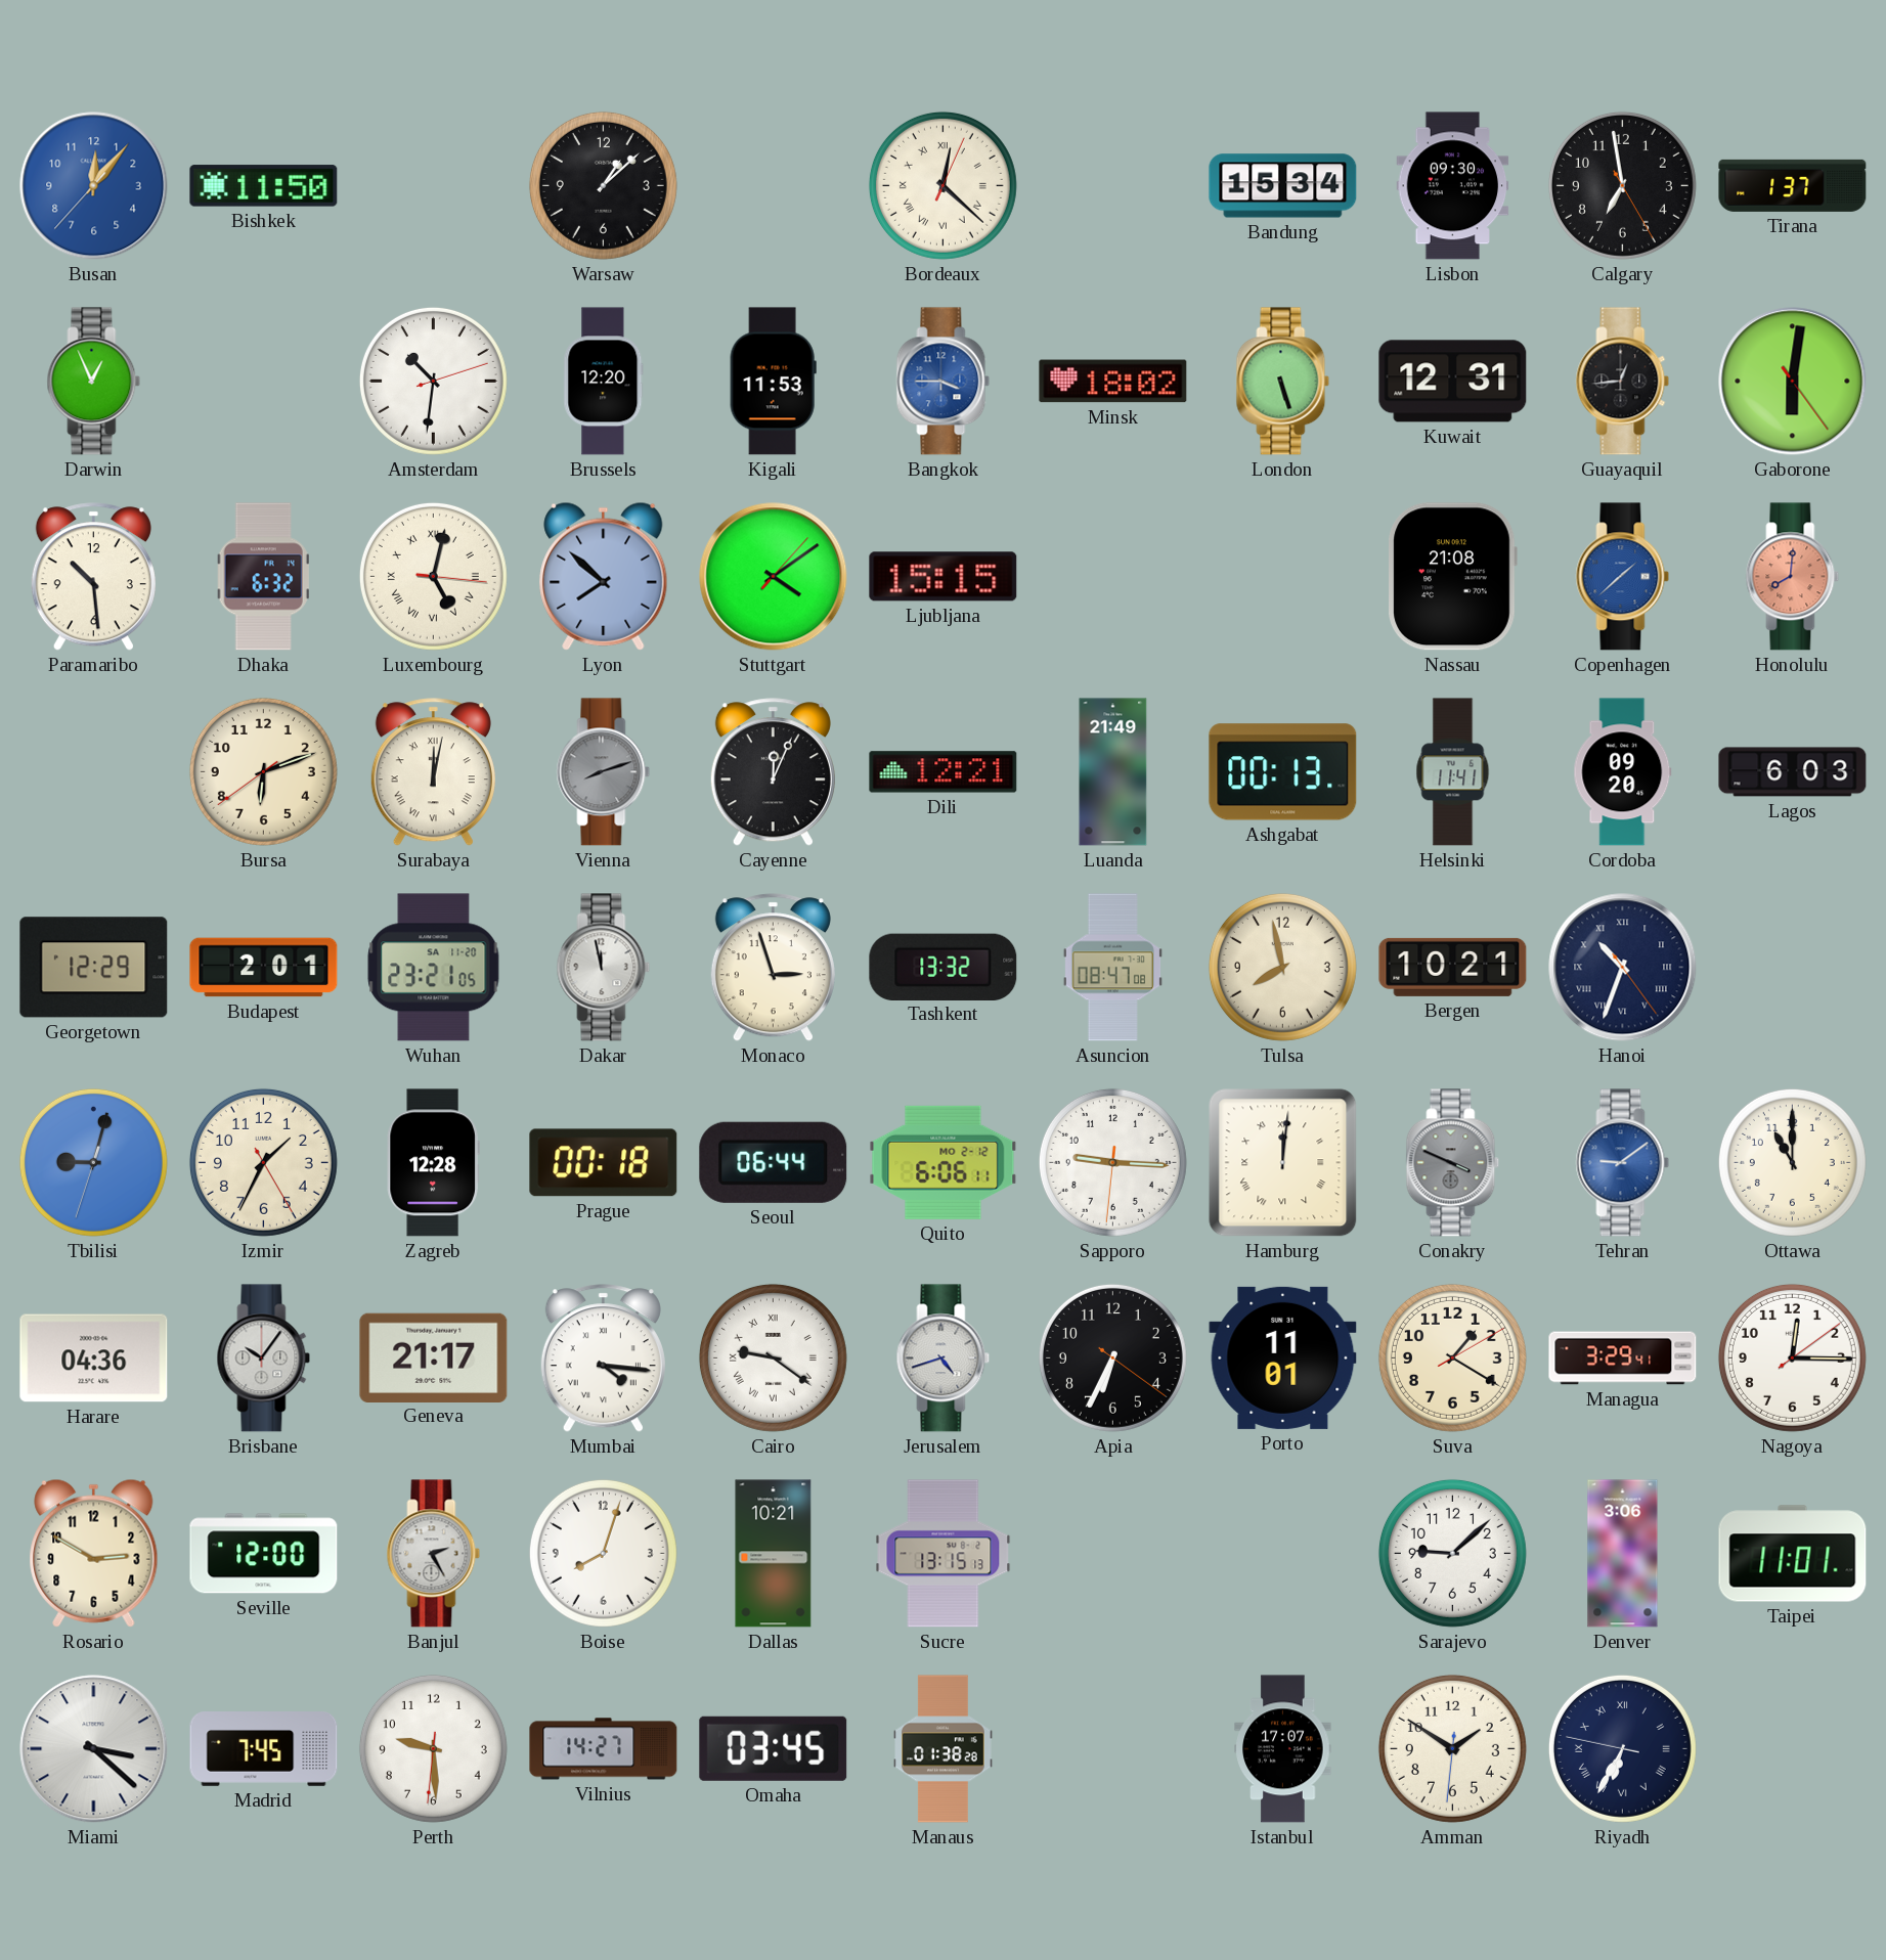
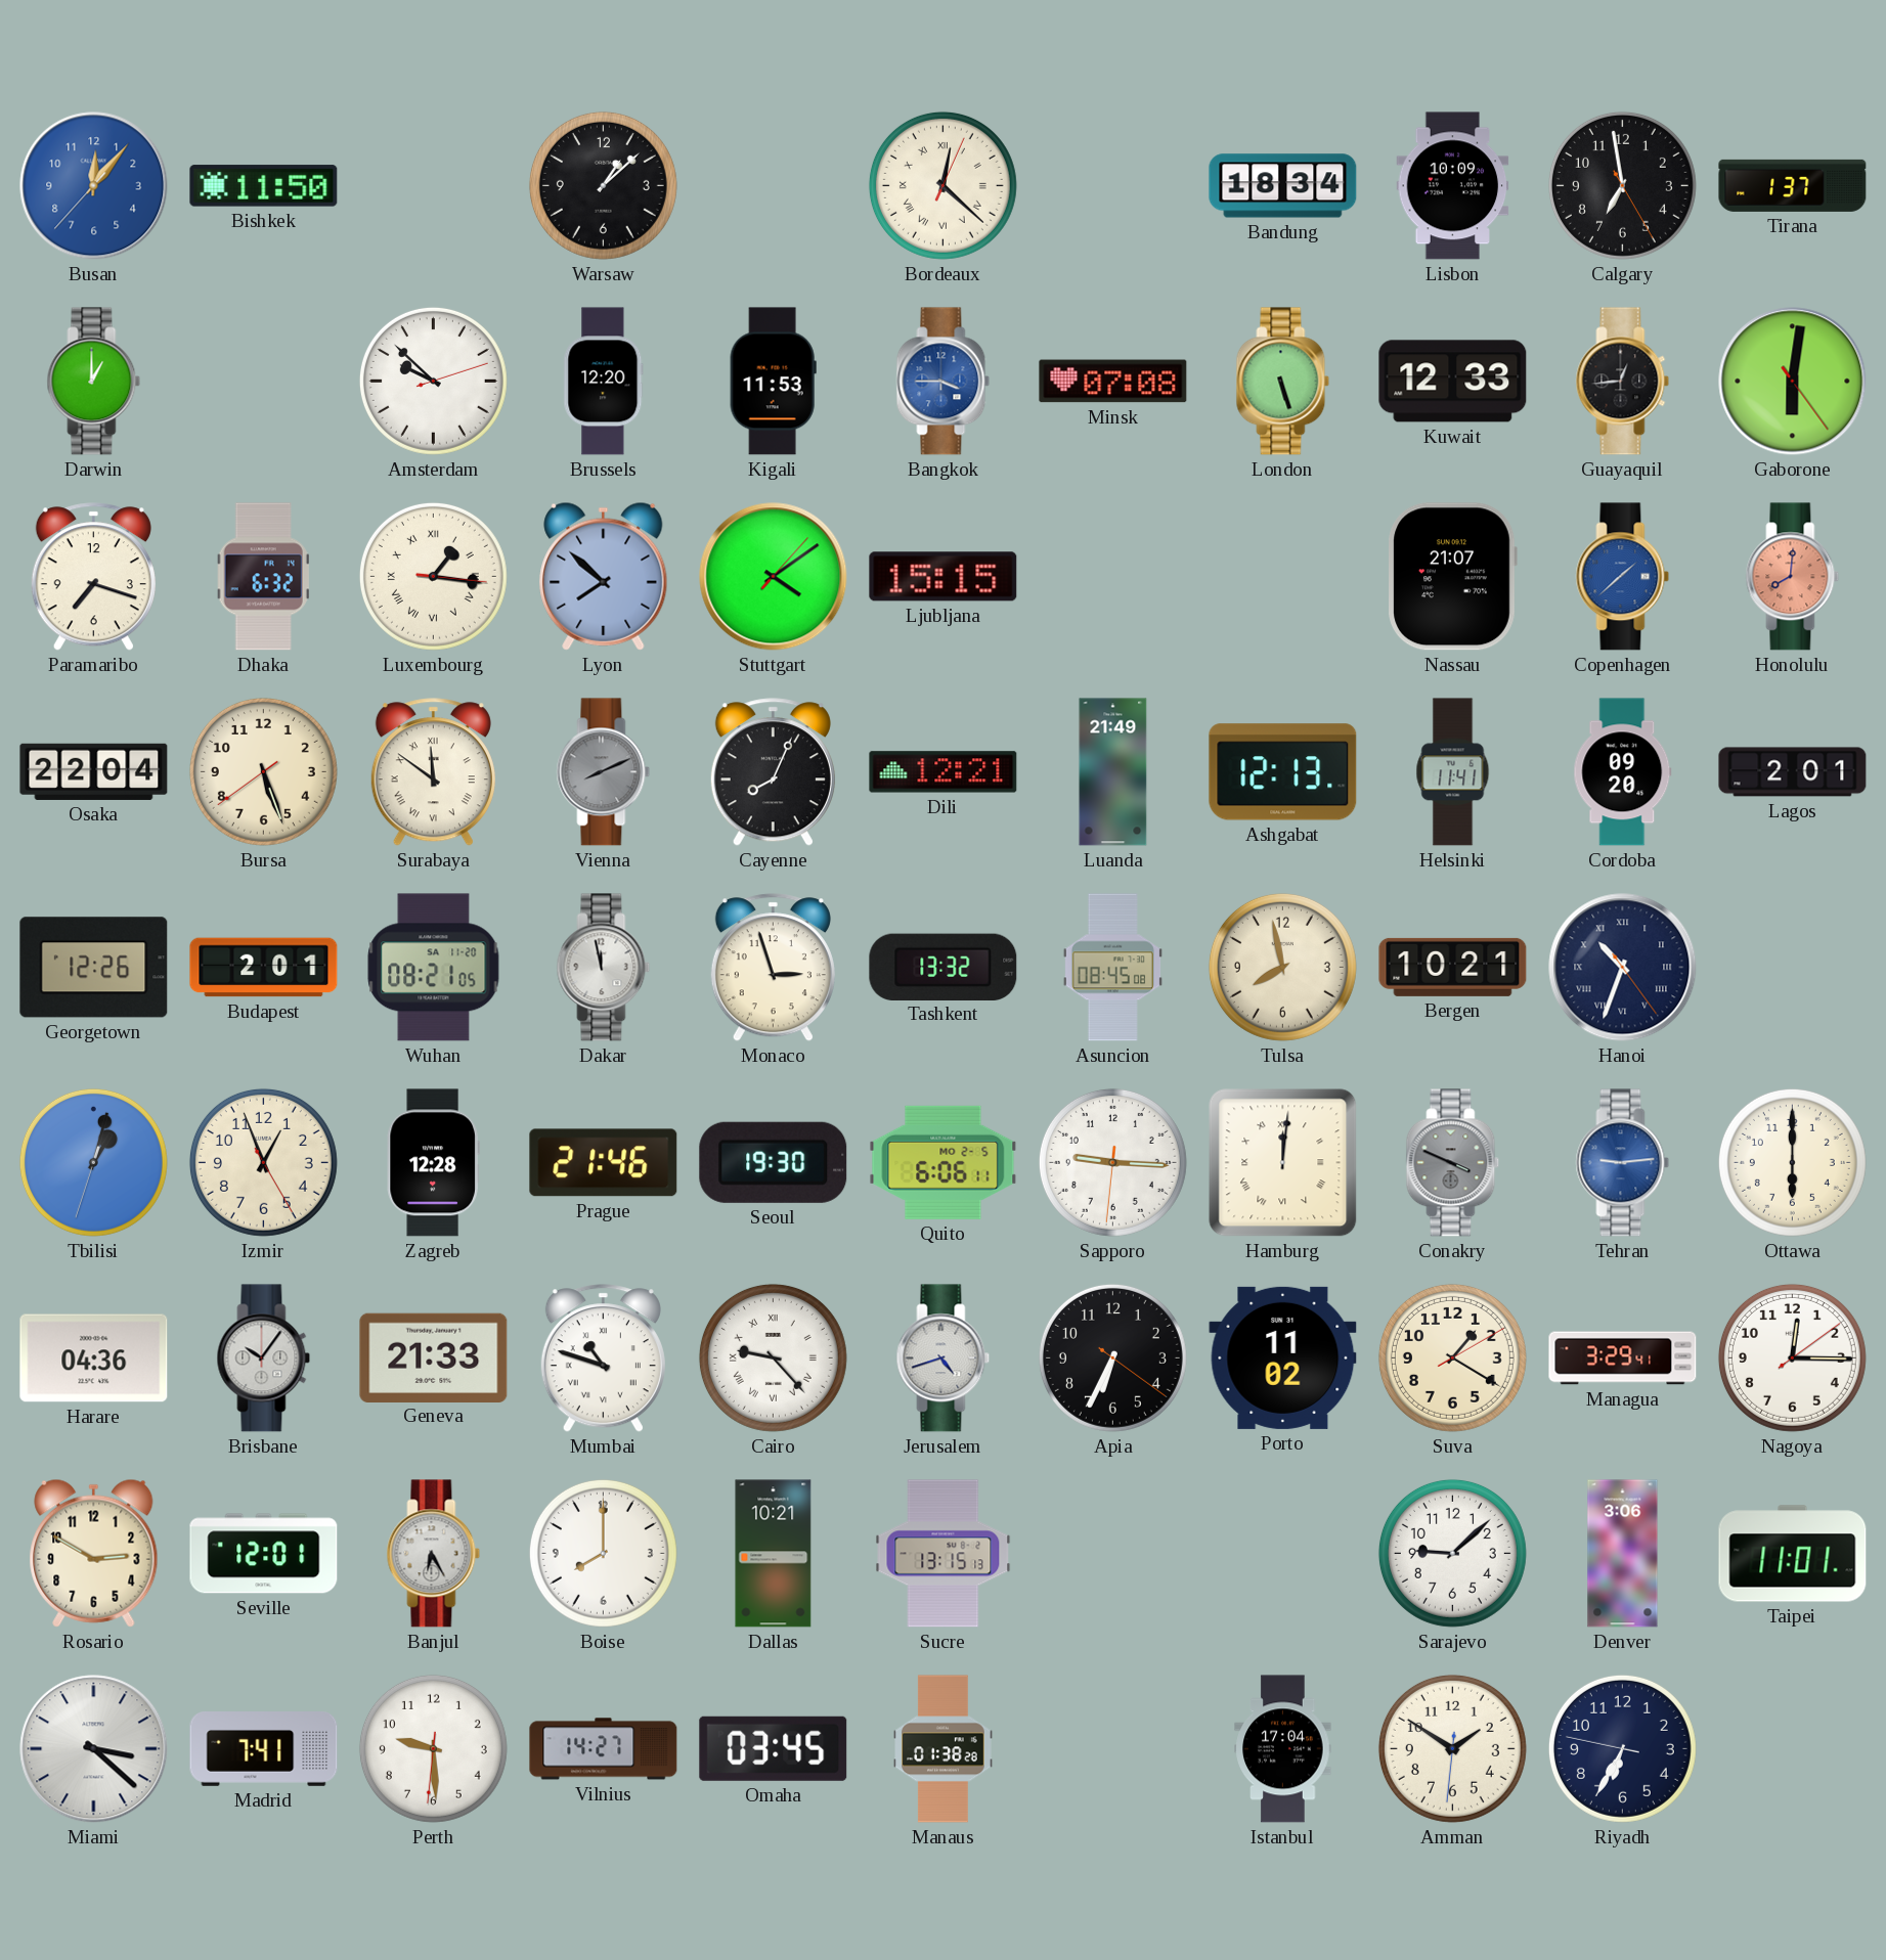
Bandung: 15:34 -> 18:34 (1283, 186)
Lisbon: 09:30 -> 10:09 (1453, 186)
Darwin: 12:56 -> 1:00 (94, 382)
Amsterdam: 10:31 -> 9:52 (433, 381)
Minsk: 18:02 -> 07:08 (1113, 382)
Kuwait: 12:31 -> 12:33 (1453, 382)
Paramaribo: 10:29 -> 7:18 (93, 577)
Luxembourg: 5:02 -> 1:16 (433, 576)
Nassau: 21:08 -> 21:07 (1452, 577)
Osaka: none -> 22:04 (94, 771)
Bursa: 6:11 -> 5:26 (263, 771)
Surabaya: 12:02 -> 11:51 (433, 772)
Vienna: 8:12 -> 8:11 (604, 772)
Cayenne: 12:04 -> 8:04 (773, 772)
Ashgabat: 00:13 -> 12:13 (1283, 772)
Lagos: 6:03 -> 2:01 (1793, 772)
Georgetown: 12:29 -> 12:26 (94, 968)
Wuhan: 23:21 -> 08:21 (434, 968)
Asuncion: 08:47 -> 08:45 (1112, 968)
Tbilisi: 9:02 -> 1:02 (93, 1162)
Izmir: 1:34 -> 12:56 (263, 1162)
Prague: 00:18 -> 21:46 (604, 1163)
Seoul: 06:44 -> 19:30 (774, 1162)
Quito date: MO 2-12 -> MO 2-5 (944, 1162)
Tehran: 9:09 -> 9:14 (1623, 1163)
Ottawa: 11:00 -> 6:00 (1792, 1162)
Geneva: 21:17 -> 21:33 (434, 1357)
Mumbai: 4:16 -> 10:48 (603, 1358)
Cairo: 9:21 -> 9:23 (773, 1357)
Porto: 11:01 -> 11:02 (1283, 1357)
Seville: 12:00 -> 12:01 (264, 1554)
Banjul: 2:25 -> 6:25 (434, 1554)
Boise: 8:03 -> 8:00 (603, 1553)
Madrid: 7:45 -> 7:41 (264, 1749)
Istanbul: 17:07 -> 17:04 (1283, 1749)
Riyadh numerals: Roman -> Arabic (1622, 1748)
